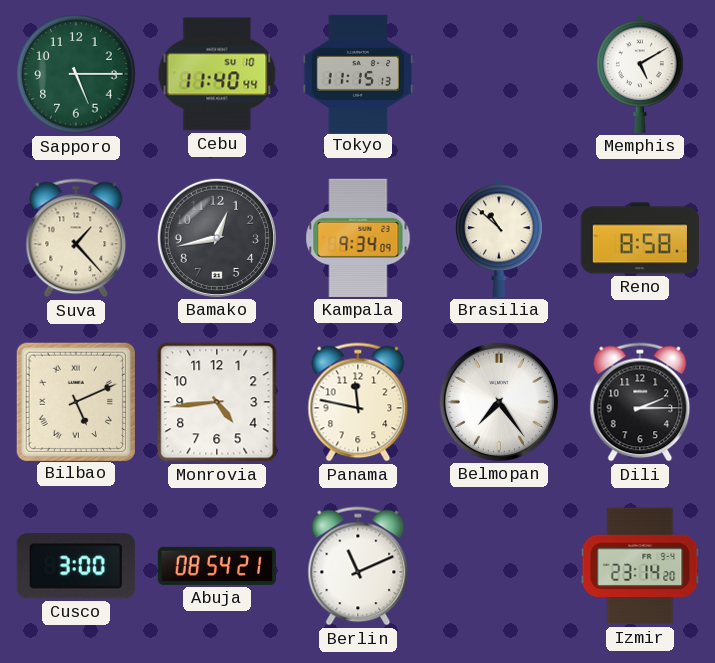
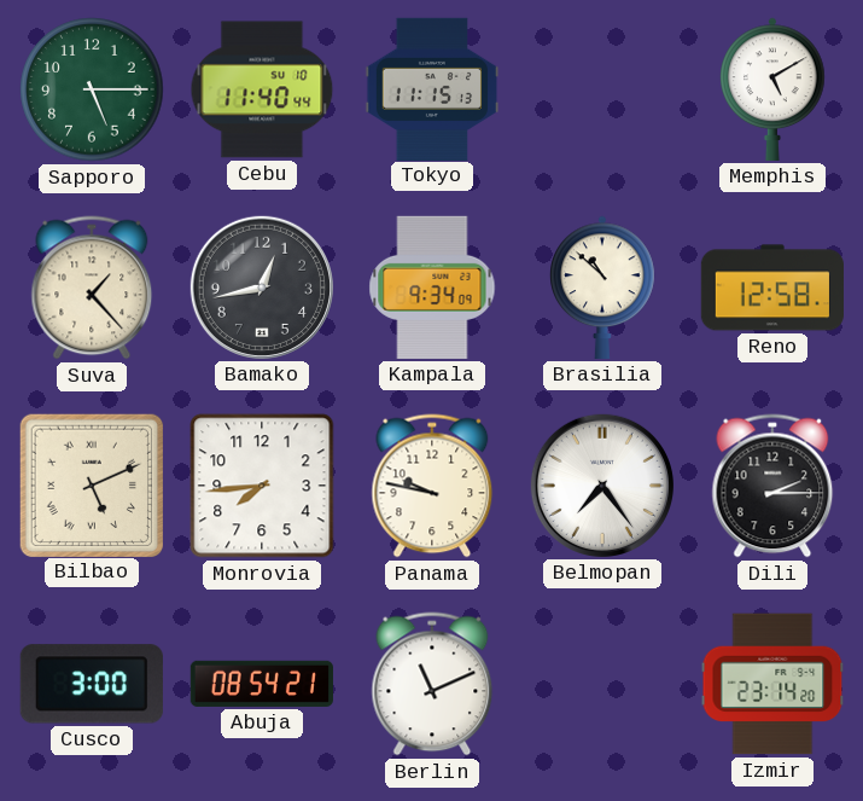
Reno: 8:58 -> 12:58 (772, 288)
Monrovia: 4:44 -> 7:44 (262, 486)
Panama: 11:47 -> 9:47 (432, 486)
